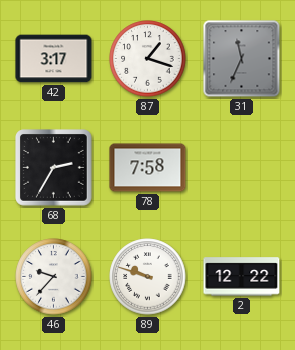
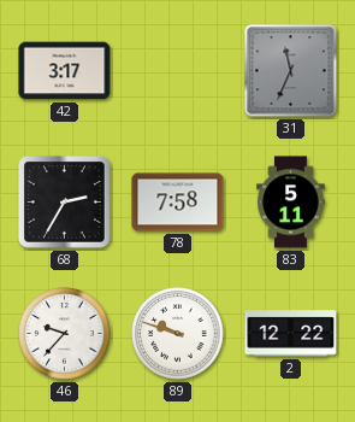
87: 1:18 -> none (148, 59)
83: none -> 5:11 (291, 203)
